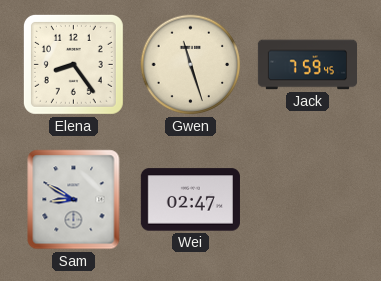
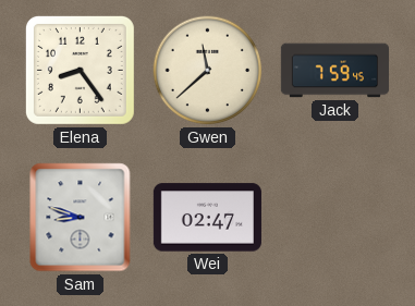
Gwen: 11:27 -> 11:38 (208, 71)
Sam: 8:50 -> 8:48 (81, 218)
